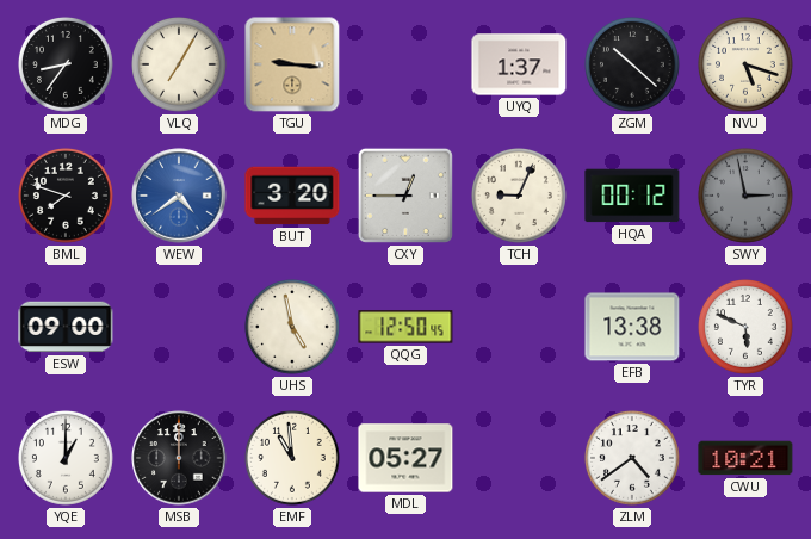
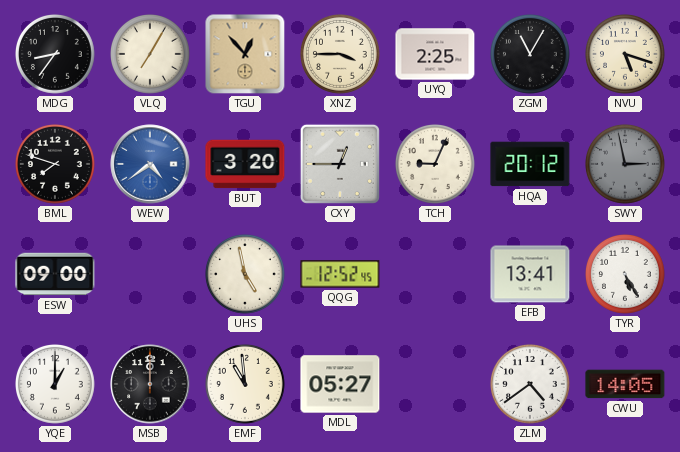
TGU: 9:16 -> 12:53 (245, 54)
XNZ: none -> 3:45 (341, 55)
UYQ: 1:37 -> 2:25 (435, 54)
ZGM: 10:22 -> 11:05 (531, 55)
HQA: 00:12 -> 20:12 (530, 164)
QQG: 12:50 -> 12:52 (340, 274)
EFB: 13:38 -> 13:41 (530, 274)
TYR: 5:49 -> 5:25 (626, 275)
CWU: 10:21 -> 14:05 (625, 384)
